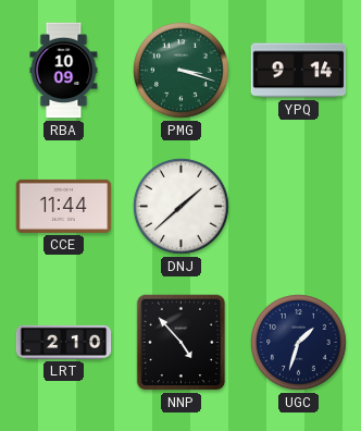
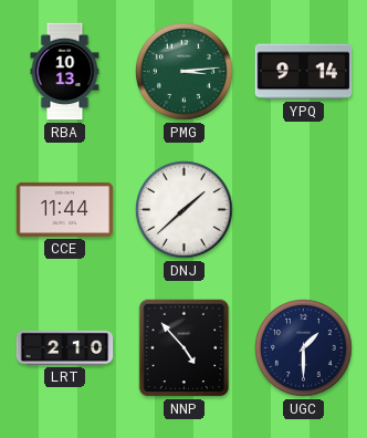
RBA: 10:09 -> 10:13 (65, 72)
PMG: 3:18 -> 3:14 (185, 72)
UGC: 1:33 -> 1:30 (304, 348)
